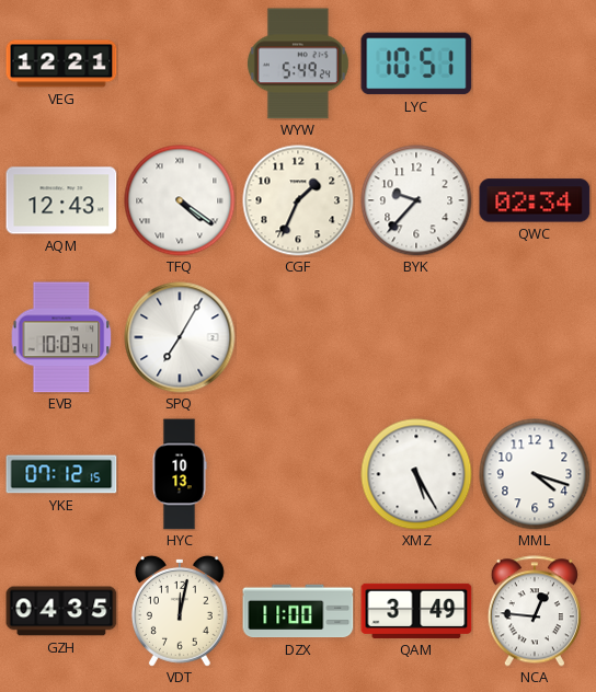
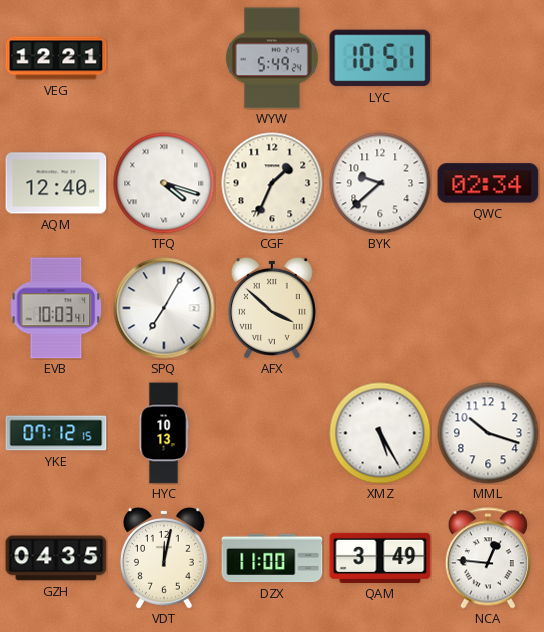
AQM: 12:43 -> 12:40 (56, 183)
TFQ: 4:21 -> 4:18 (164, 183)
BYK: 9:37 -> 9:38 (380, 183)
AFX: none -> 3:52 (272, 308)
MML: 4:18 -> 10:18 (488, 433)
